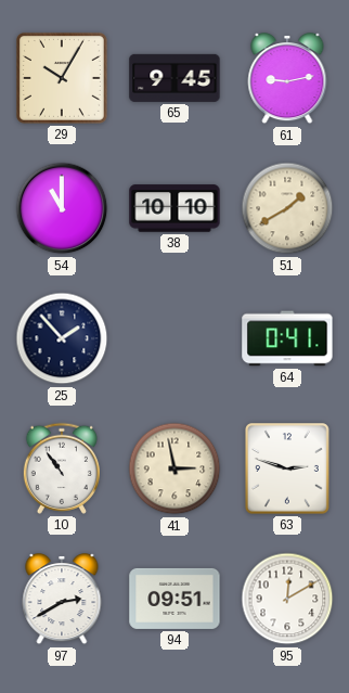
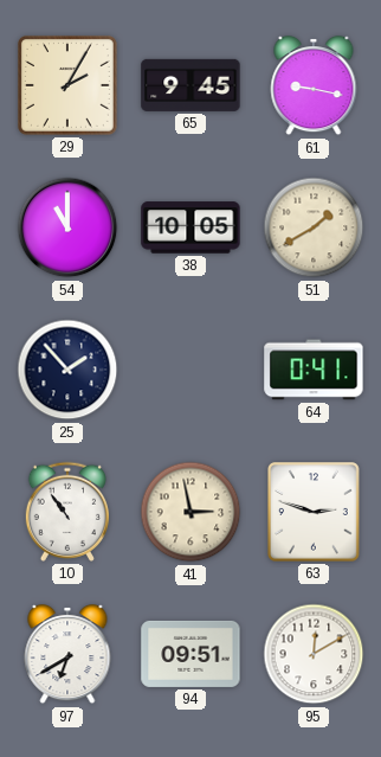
29: 10:05 -> 2:05 (67, 85)
61: 9:13 -> 9:17 (314, 86)
38: 10:10 -> 10:05 (190, 227)
97: 2:40 -> 6:40 (67, 655)
